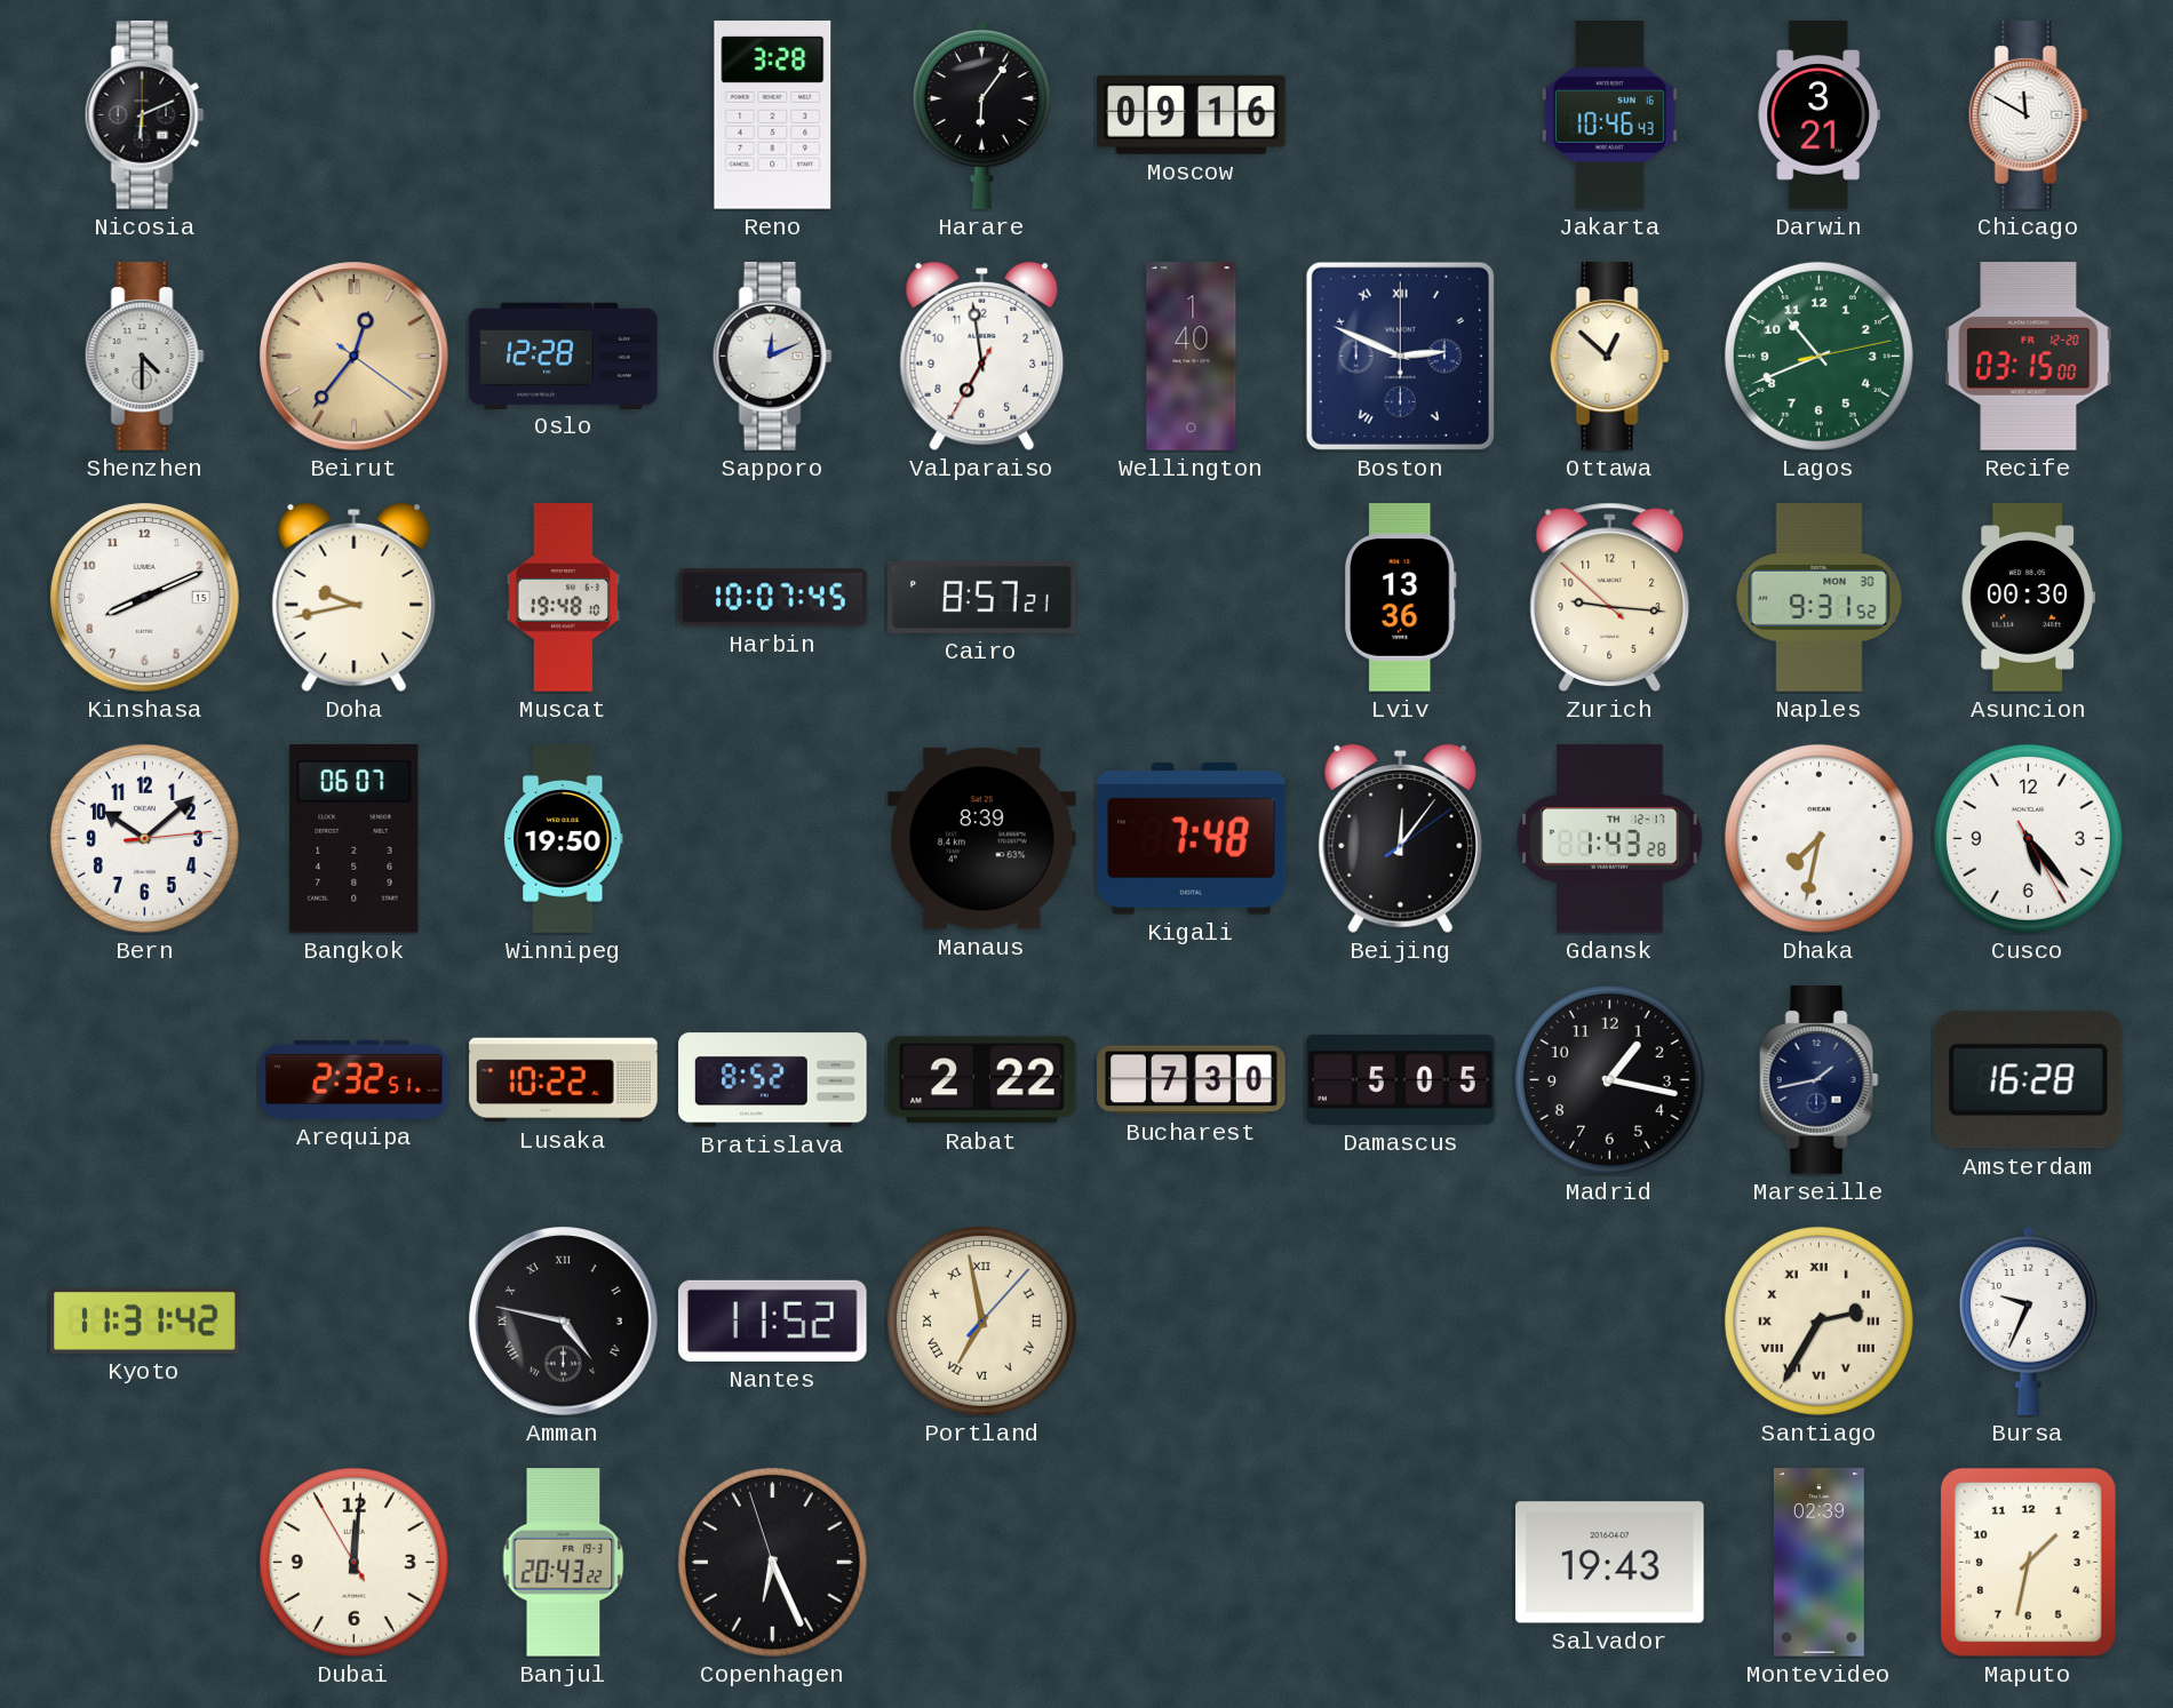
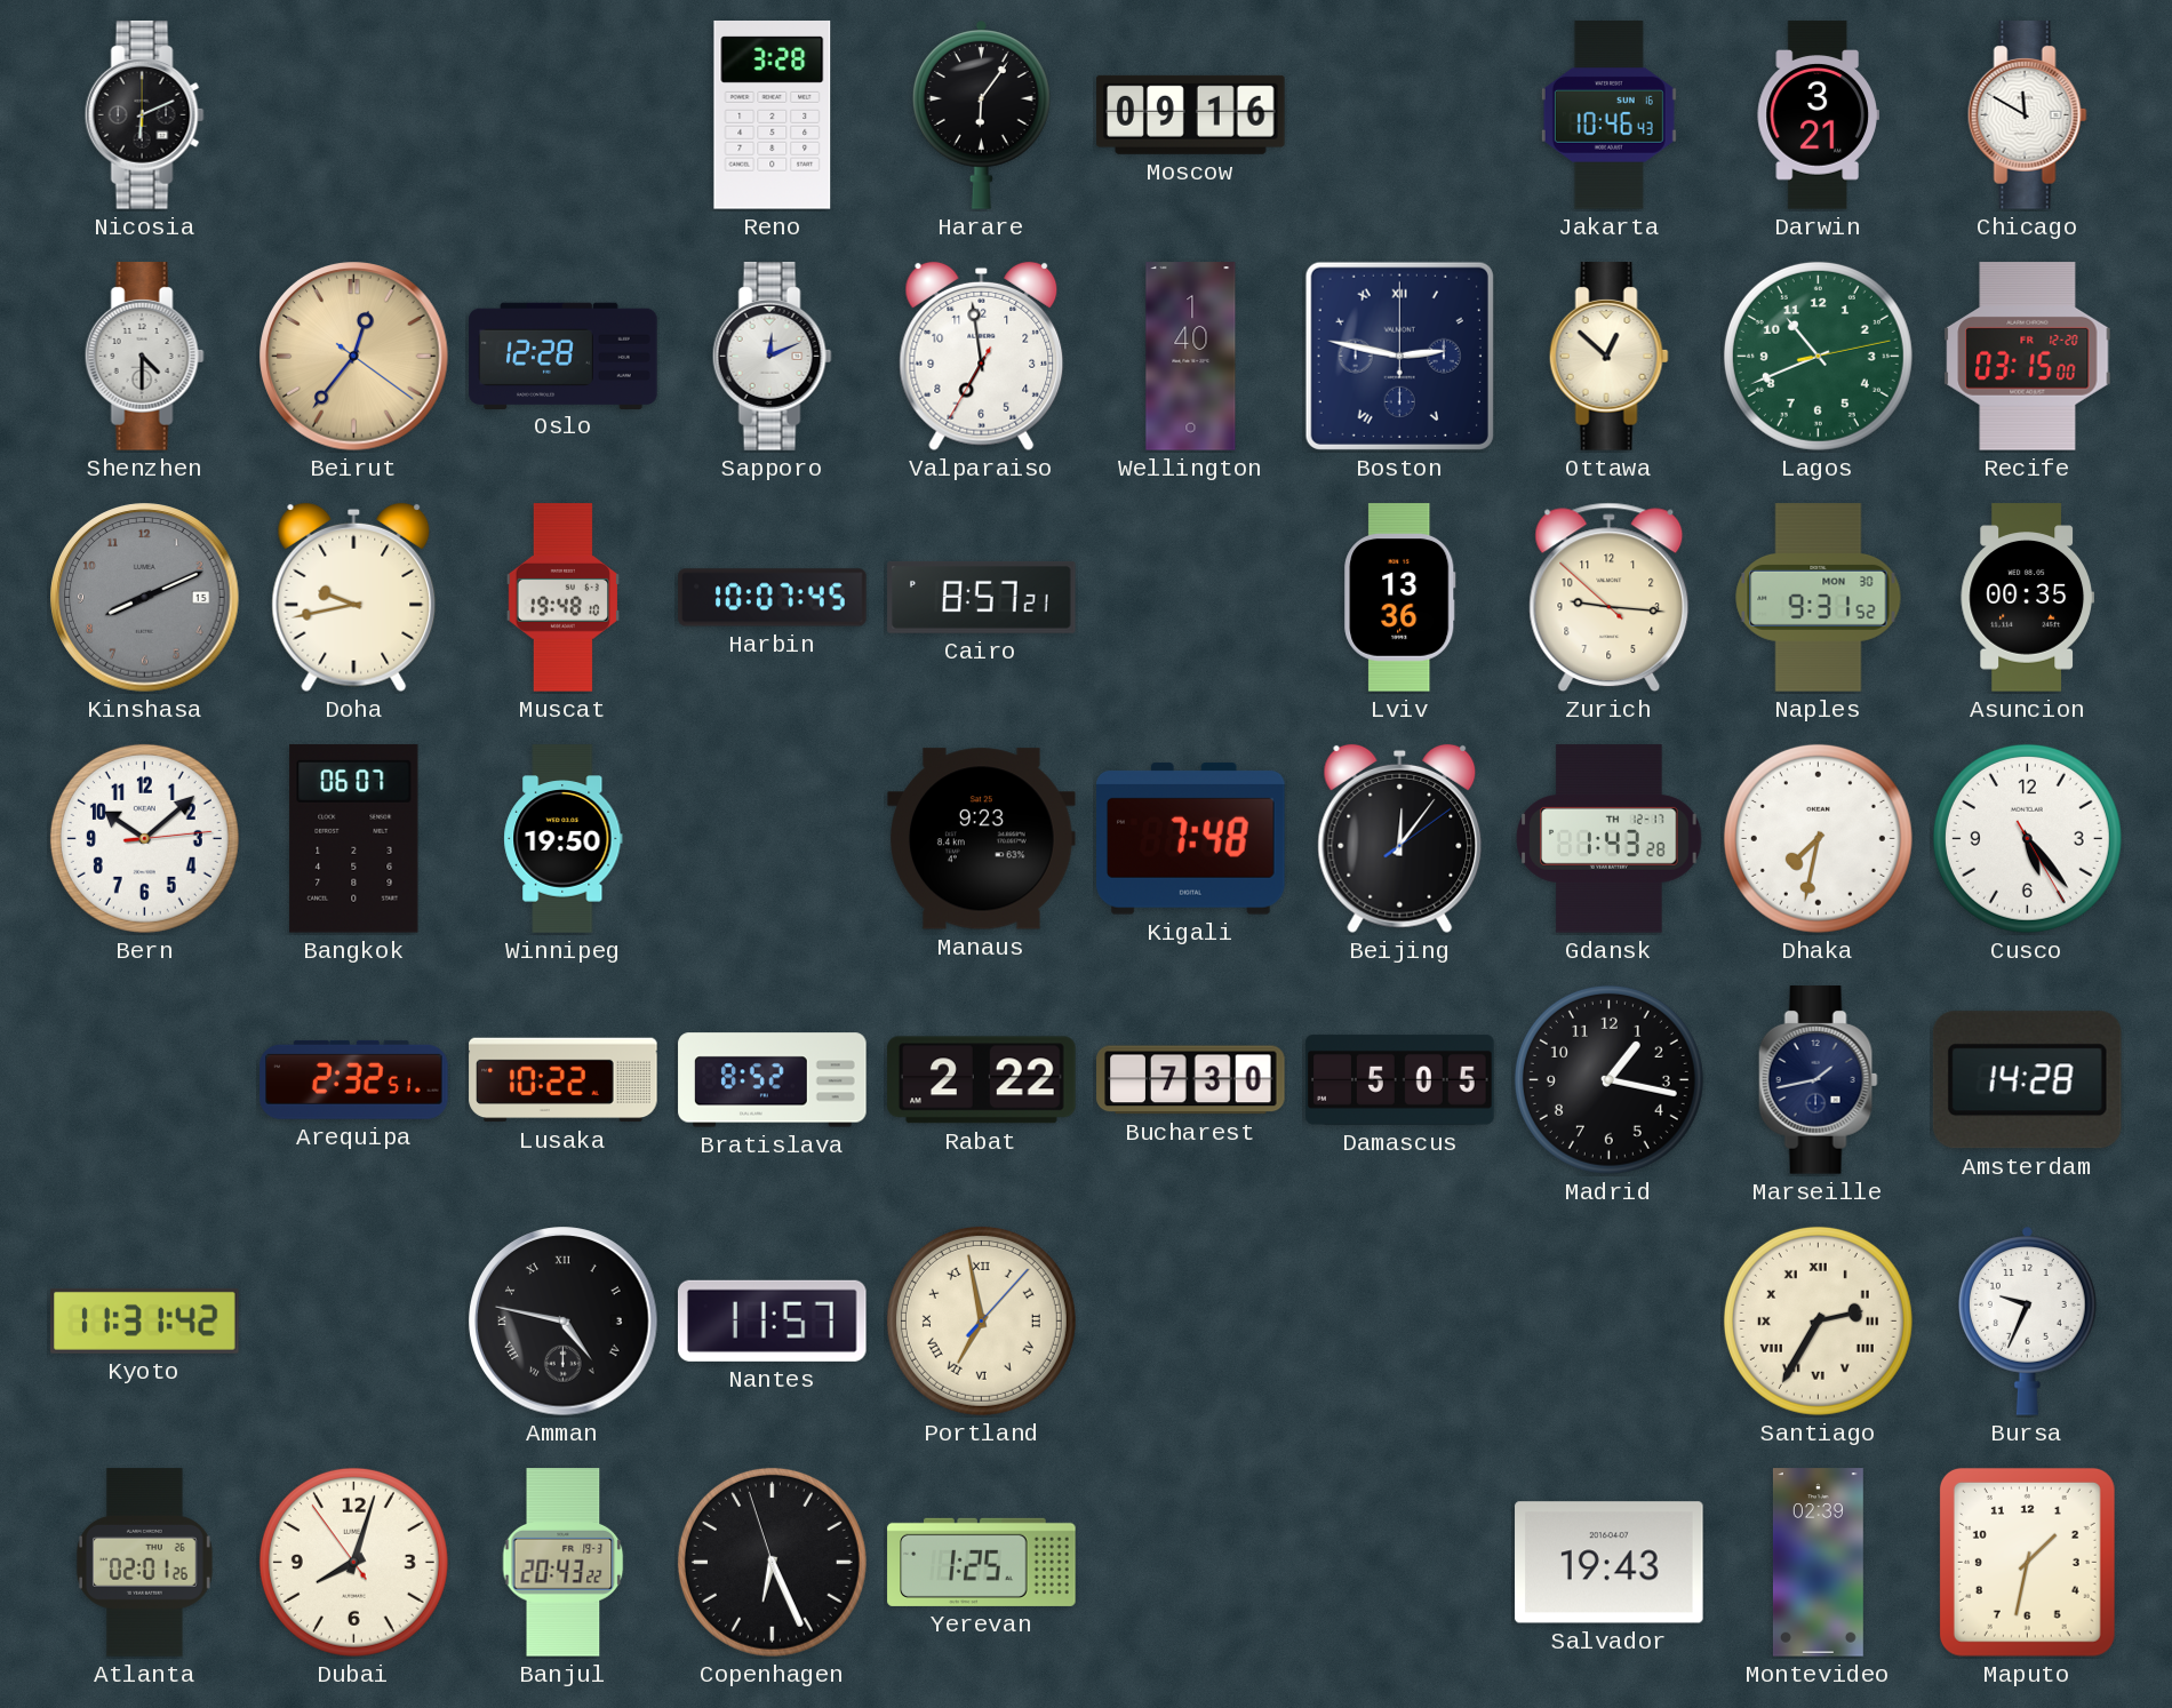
Boston: 2:49 -> 2:47 (1399, 356)
Kinshasa dial: white -> grey (145, 598)
Asuncion: 00:30 -> 00:35 (2027, 598)
Manaus: 8:39 -> 9:23 (982, 839)
Amsterdam: 16:28 -> 14:28 (2027, 1080)
Nantes: 11:52 -> 11:57 (772, 1320)
Atlanta: none -> 02:01 (145, 1563)
Dubai: 12:00 -> 8:02 (353, 1562)
Yerevan: none -> 1:25 (982, 1562)
